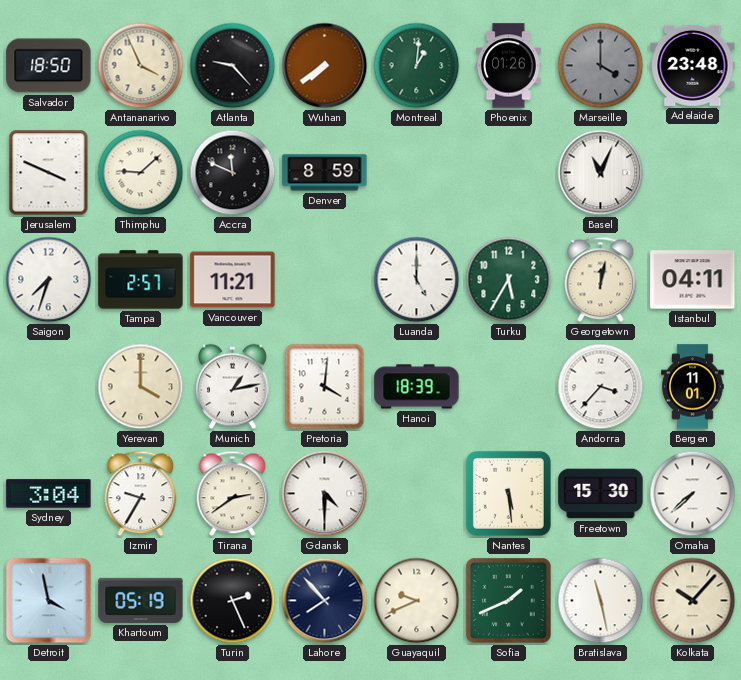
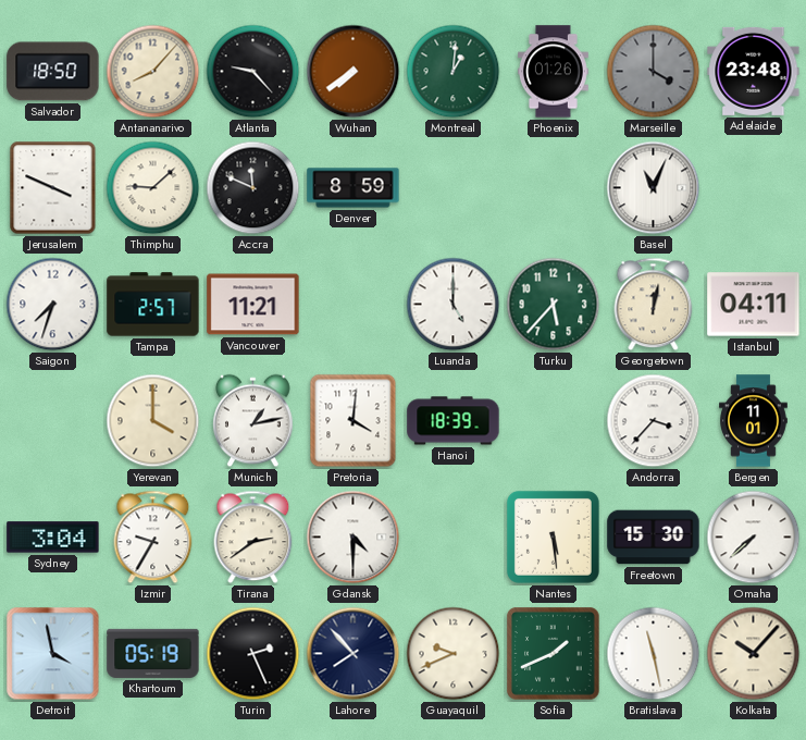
Antananarivo: 3:56 -> 8:07 (153, 72)
Turku: 5:35 -> 5:37 (554, 305)
